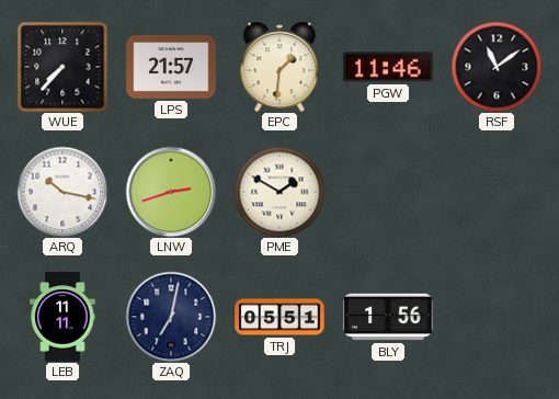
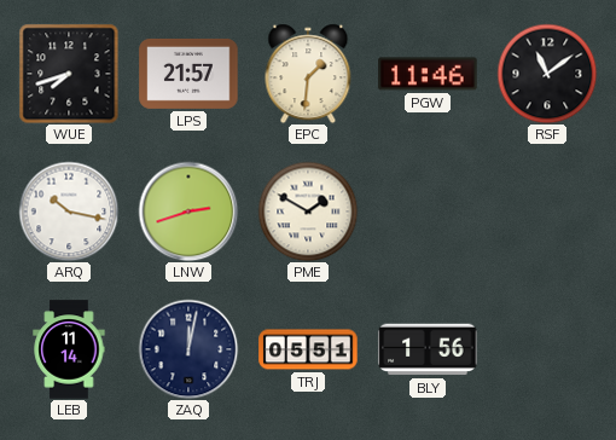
WUE: 7:37 -> 7:42 (69, 74)
LEB: 11:11 -> 11:14 (69, 349)
ZAQ: 7:02 -> 12:02 (188, 349)
